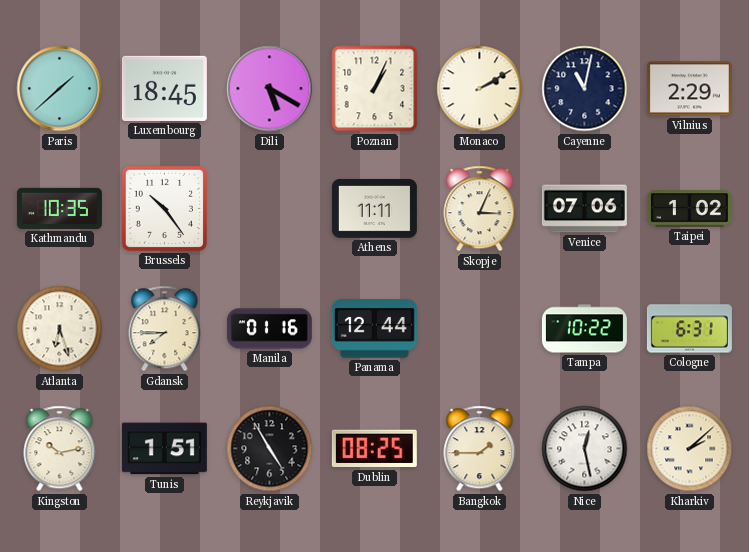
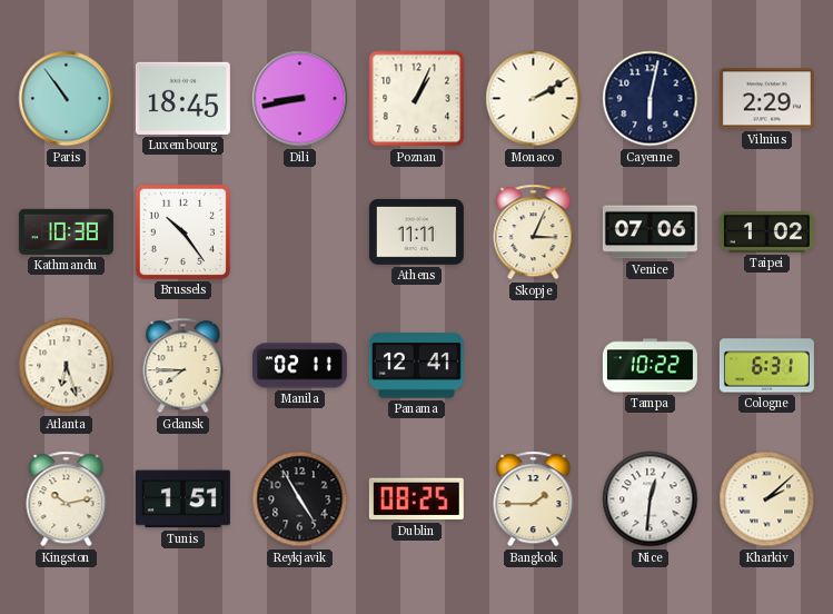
Paris: 1:38 -> 10:54 (67, 99)
Dili: 5:20 -> 8:43 (300, 99)
Cayenne: 11:02 -> 6:02 (651, 99)
Kathmandu: 10:35 -> 10:38 (66, 231)
Manila: 01:16 -> 02:11 (299, 366)
Panama: 12:44 -> 12:41 (416, 366)
Nice: 12:28 -> 12:31 (651, 499)
